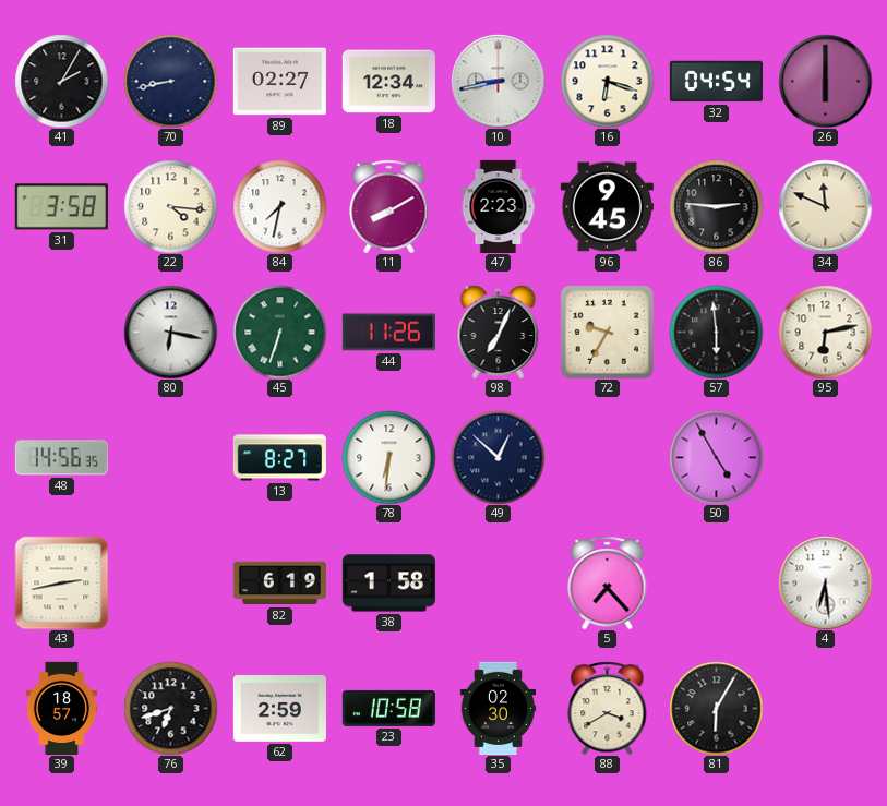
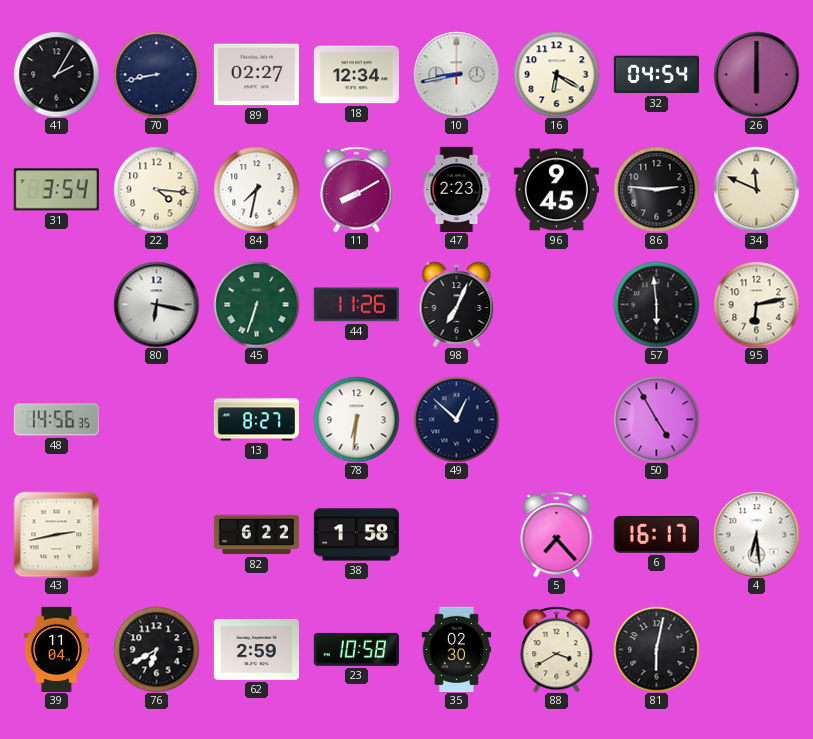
16: 6:18 -> 6:20 (556, 74)
31: 3:58 -> 3:54 (56, 190)
72: 9:35 -> none (607, 332)
82: 6:19 -> 6:22 (256, 535)
6: none -> 16:17 (656, 534)
39: 18:57 -> 11:04 (57, 649)
76: 6:42 -> 6:40 (156, 649)
81: 6:05 -> 6:02 (656, 649)
